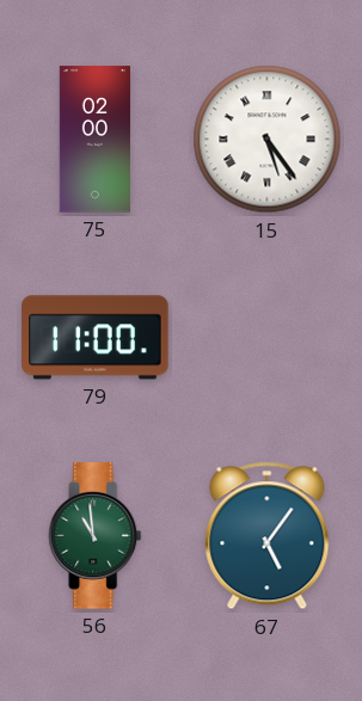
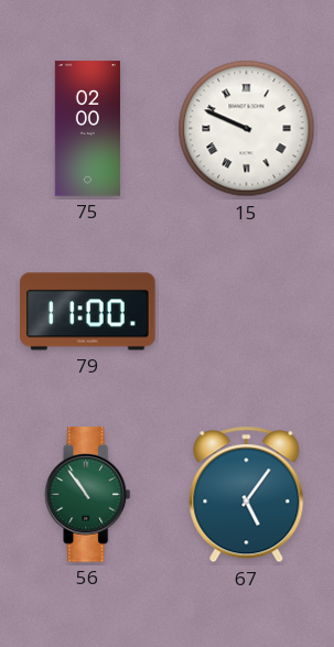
15: 5:24 -> 9:49 (247, 129)
56: 10:59 -> 10:54 (88, 495)
